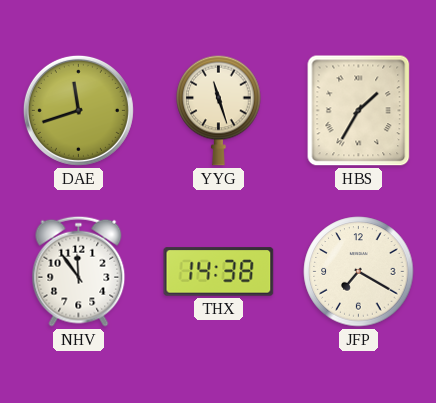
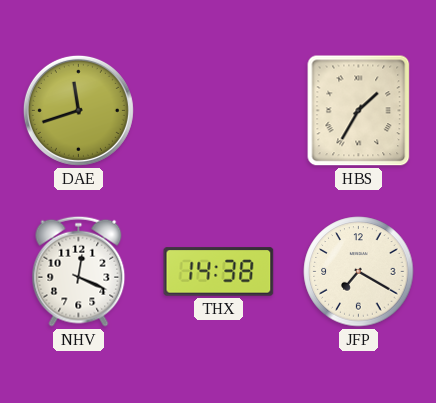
YYG: 11:27 -> none (219, 110)
NHV: 11:54 -> 12:19 (79, 271)
